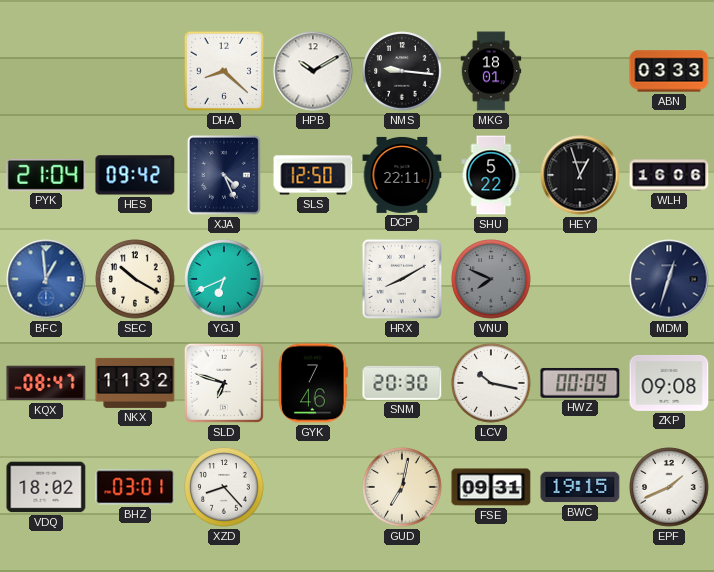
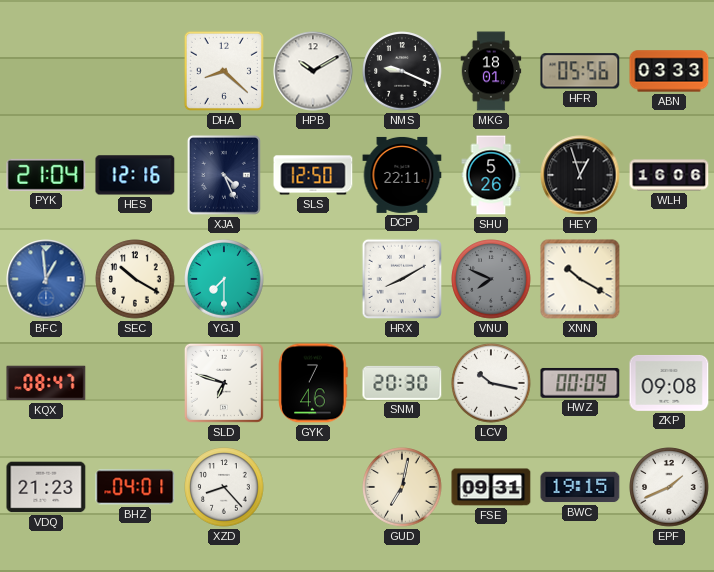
NMS: 9:16 -> 9:19 (402, 71)
HFR: none -> 05:56 (580, 71)
HES: 09:42 -> 12:16 (135, 175)
SHU: 5:22 -> 5:26 (491, 175)
YGJ: 6:41 -> 7:30 (224, 279)
XNN: none -> 10:20 (580, 279)
MDM: 12:33 -> none (669, 279)
NKX: 11:32 -> none (135, 383)
VDQ: 18:02 -> 21:23 (46, 487)
BHZ: 03:01 -> 04:01 (135, 487)
